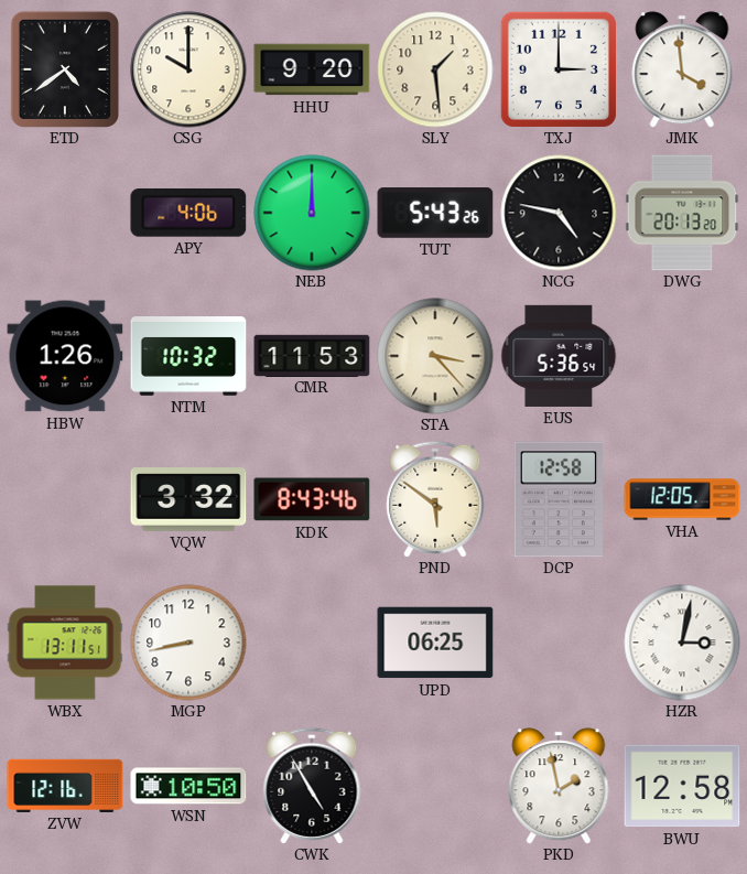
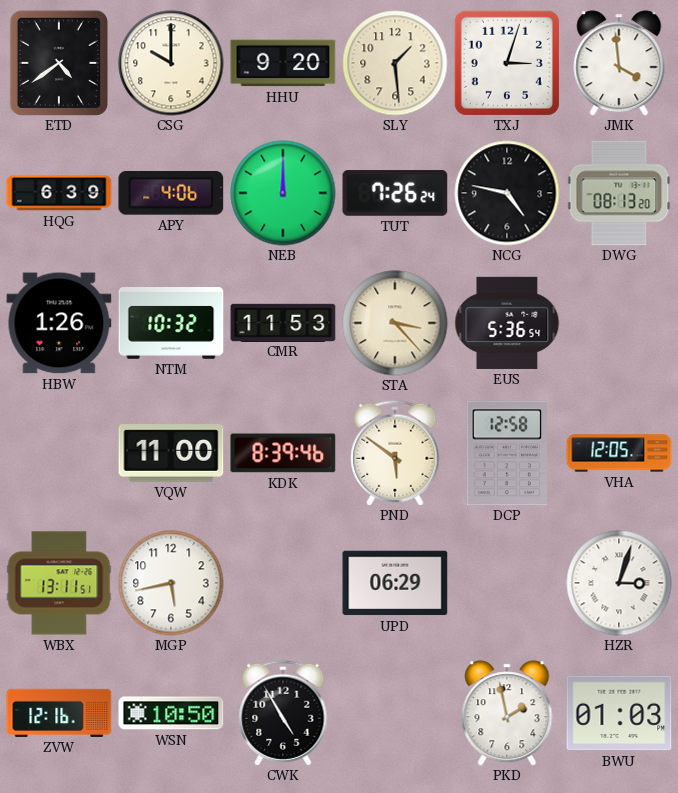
TXJ: 3:00 -> 3:03 (507, 63)
HQG: none -> 6:39 (59, 193)
TUT: 5:43 -> 7:26 (395, 193)
DWG: 20:13 -> 08:13 (619, 193)
VQW: 3:32 -> 11:00 (171, 453)
KDK: 8:43 -> 8:39 (283, 453)
MGP: 8:43 -> 5:43 (171, 583)
UPD: 06:25 -> 06:29 (395, 583)
HZR: 3:02 -> 3:03 (619, 583)
BWU: 12:58 -> 01:03 (619, 713)
